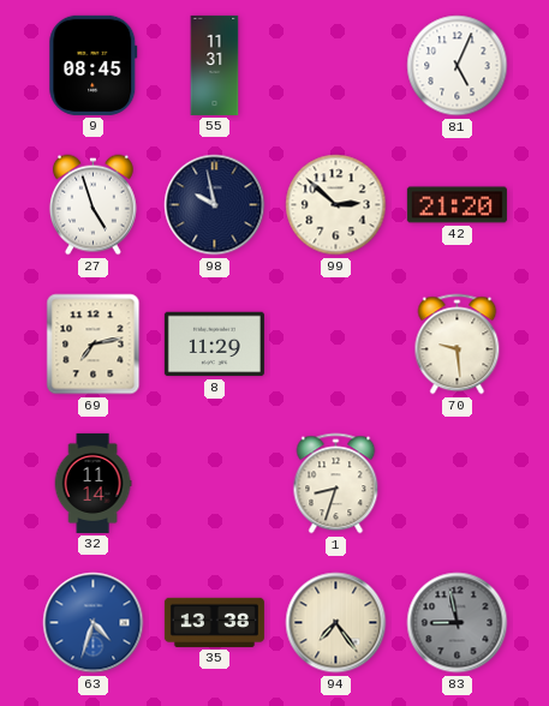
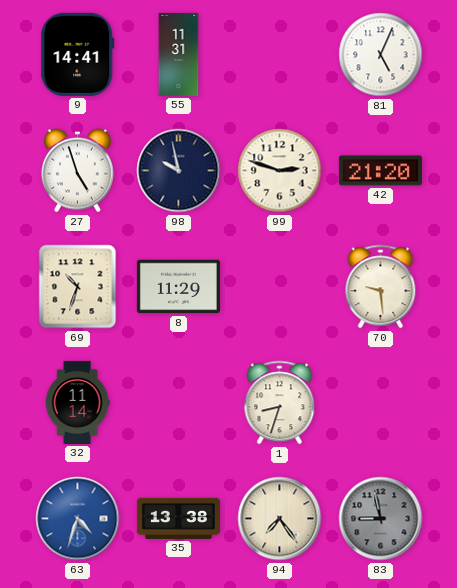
9: 08:45 -> 14:41 (78, 54)
99: 2:52 -> 2:48 (280, 171)
69: 7:13 -> 10:33 (78, 287)
